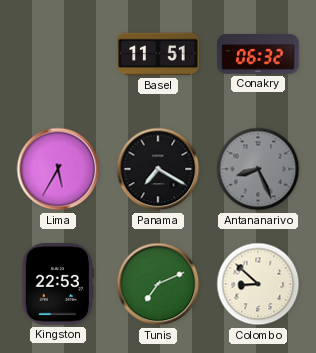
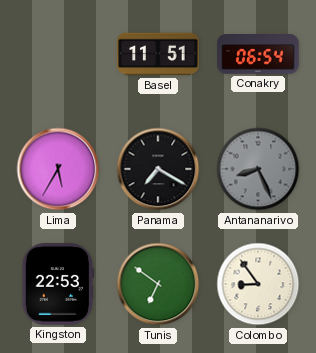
Conakry: 06:32 -> 06:54 (258, 55)
Tunis: 7:11 -> 6:51 (158, 284)
Colombo: 8:52 -> 8:54 (258, 284)
